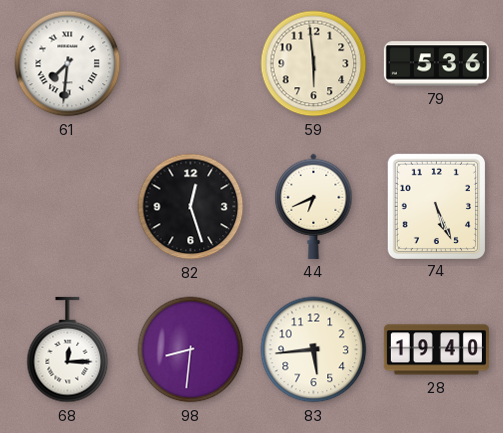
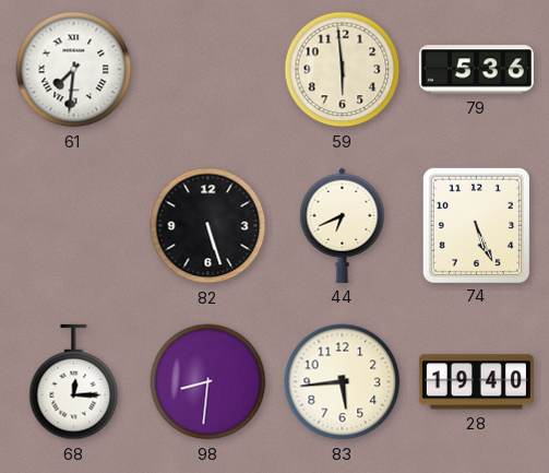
82: 12:27 -> 5:27 (208, 226)
